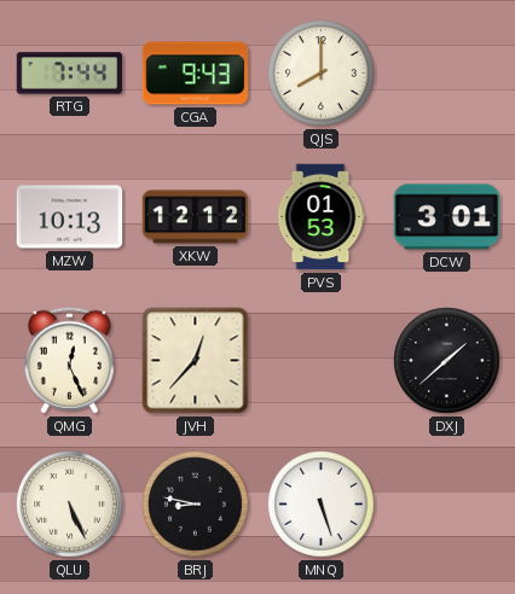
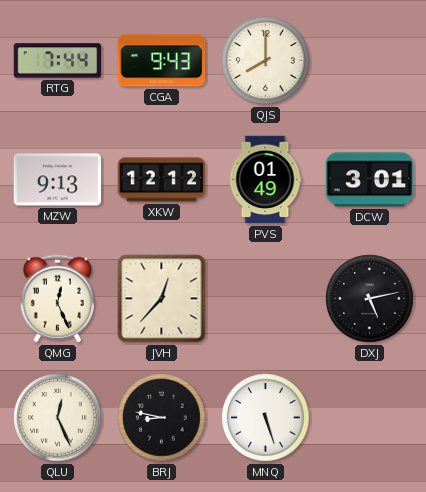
MZW: 10:13 -> 9:13 (58, 180)
PVS: 01:53 -> 01:49 (265, 180)
DXJ: 1:38 -> 5:13 (370, 299)
QLU: 5:26 -> 12:26 (58, 418)
